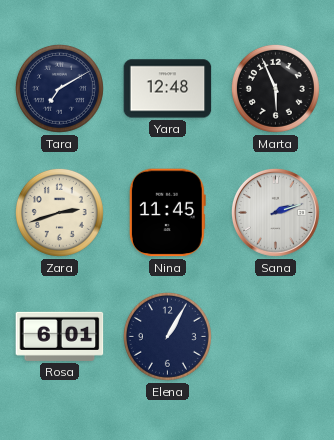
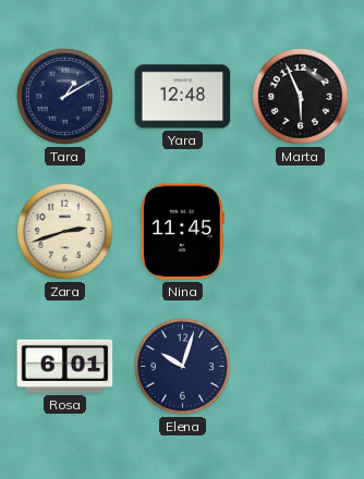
Tara: 7:10 -> 1:10 (64, 96)
Sana: 2:12 -> none (275, 212)
Elena: 1:05 -> 10:03 (182, 366)
